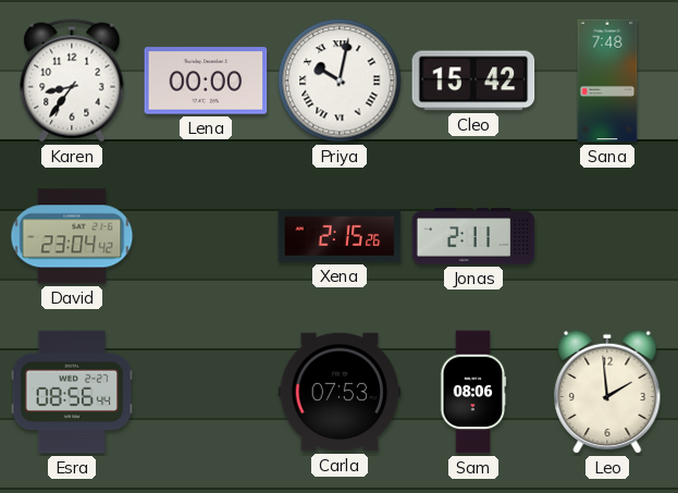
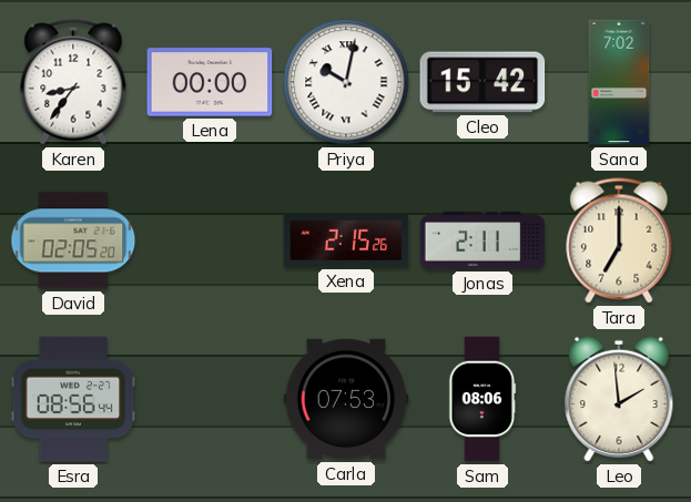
Sana: 7:48 -> 7:02 (619, 82)
David: 23:04 -> 02:05 (73, 240)
Tara: none -> 7:00 (619, 240)
